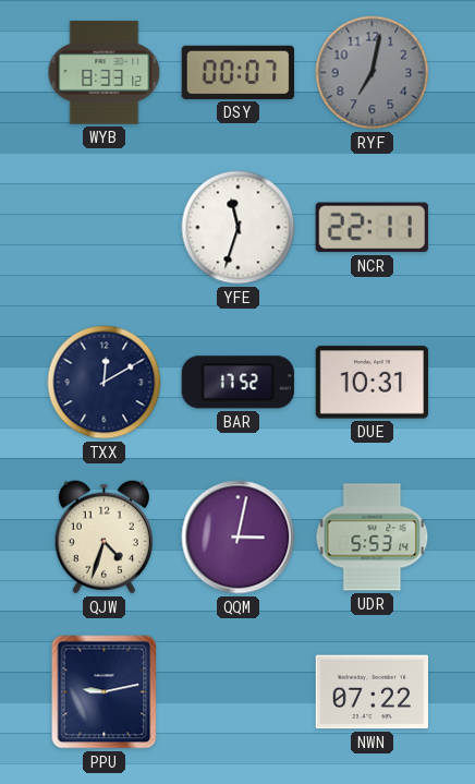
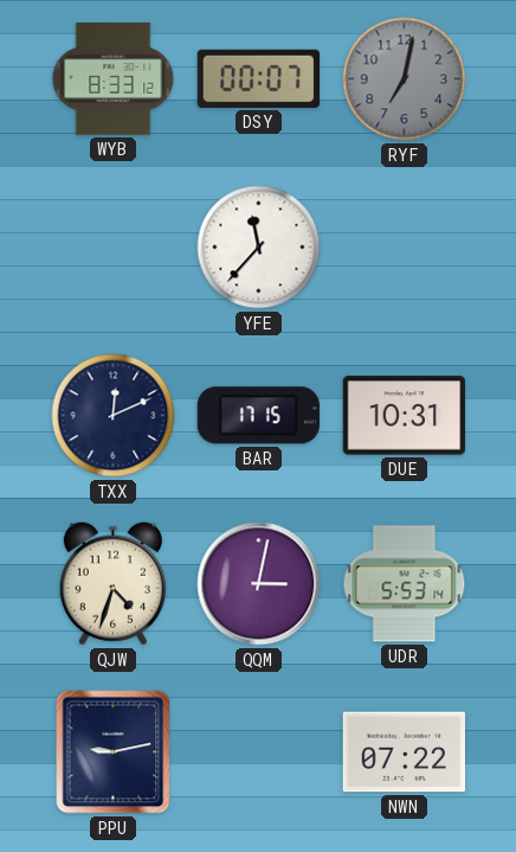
YFE: 11:33 -> 11:37 (259, 248)
NCR: 22:11 -> none (372, 228)
TXX: 12:10 -> 12:11 (114, 416)
BAR: 17:52 -> 17:15 (258, 416)
